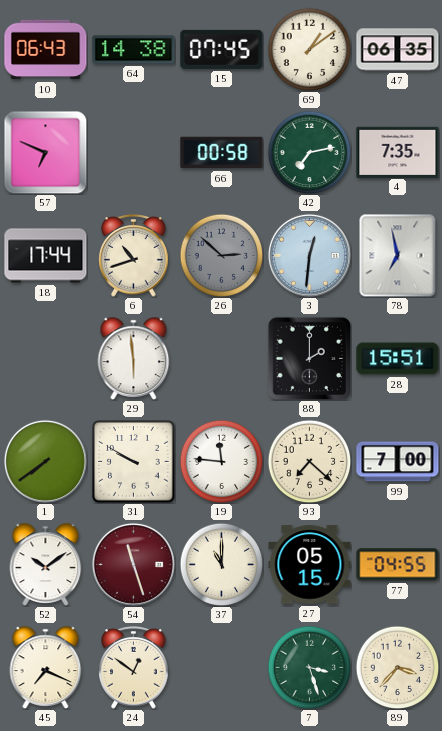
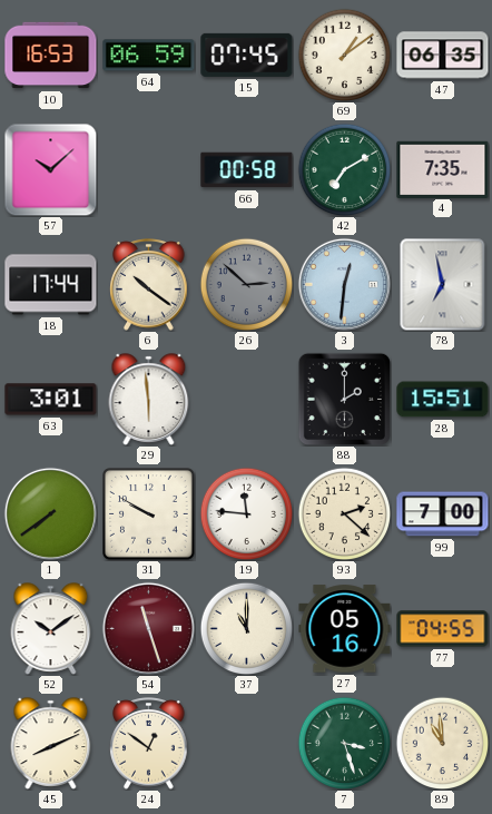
10: 06:43 -> 16:53 (51, 56)
64: 14:38 -> 06:59 (149, 56)
57: 6:49 -> 10:08 (50, 169)
42: 7:13 -> 7:10 (344, 169)
6: 10:42 -> 10:21 (149, 285)
63: none -> 3:01 (51, 400)
93: 7:22 -> 2:22 (344, 513)
27: 05:15 -> 05:16 (345, 629)
45: 7:19 -> 8:11 (51, 744)
89: 3:37 -> 10:59 (442, 743)
